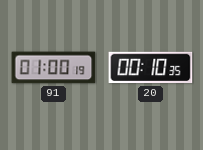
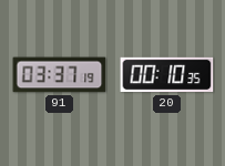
91: 01:00 -> 03:37 (60, 75)
